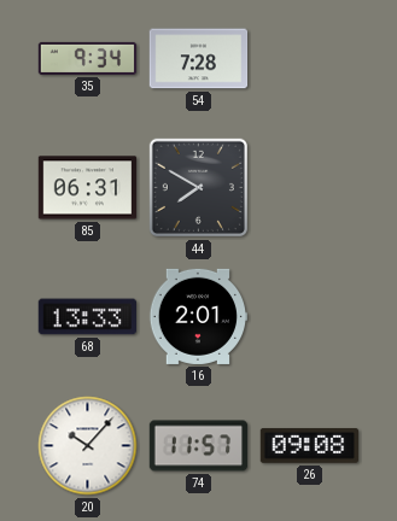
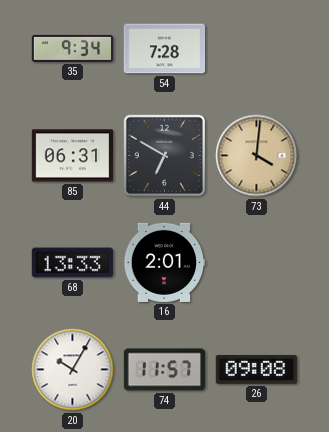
44: 7:50 -> 6:50 (164, 155)
73: none -> 4:01 (257, 156)
20: 10:07 -> 10:05 (73, 370)
